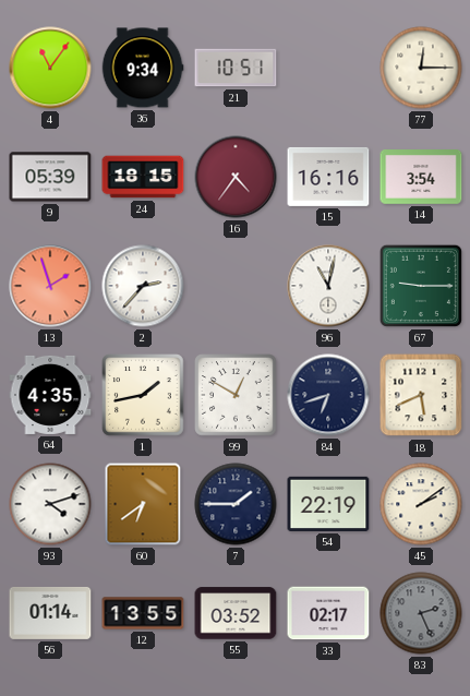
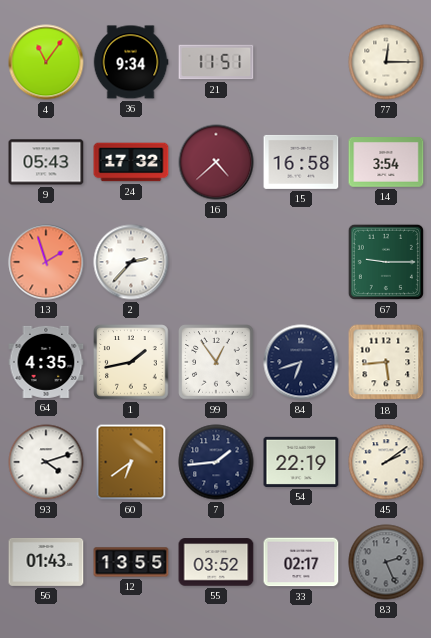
21: 10:51 -> 11:51 (216, 62)
9: 05:39 -> 05:43 (46, 162)
24: 18:15 -> 17:32 (131, 162)
16: 4:36 -> 4:38 (216, 162)
15: 16:16 -> 16:58 (301, 162)
96: 11:02 -> none (328, 286)
99: 12:50 -> 12:54 (216, 362)
18: 5:41 -> 5:44 (386, 362)
7: 1:45 -> 1:44 (216, 462)
56: 01:14 -> 01:43 (46, 562)
